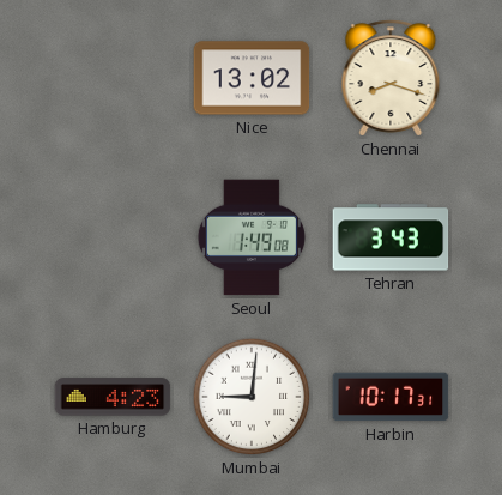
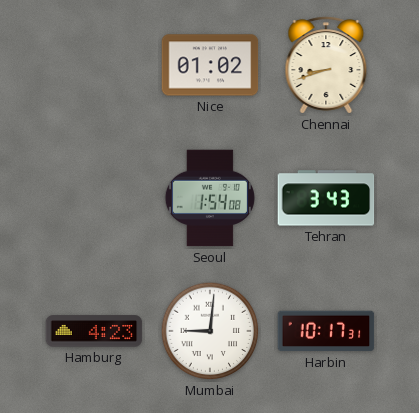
Nice: 13:02 -> 01:02 (210, 65)
Chennai: 8:18 -> 8:42 (326, 65)
Seoul: 1:49 -> 1:54 (210, 198)
